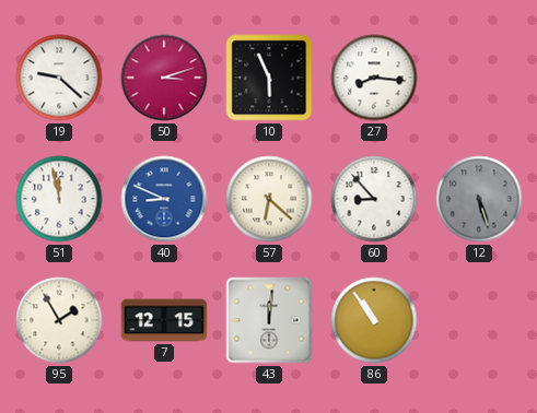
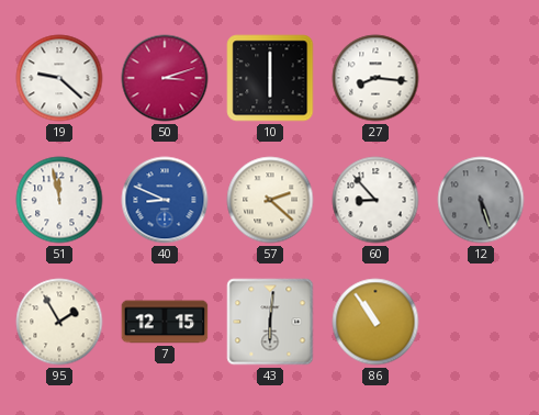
10: 5:56 -> 6:00 (270, 78)
57: 6:22 -> 2:22 (270, 200)
43: 12:01 -> 6:01 (270, 322)
